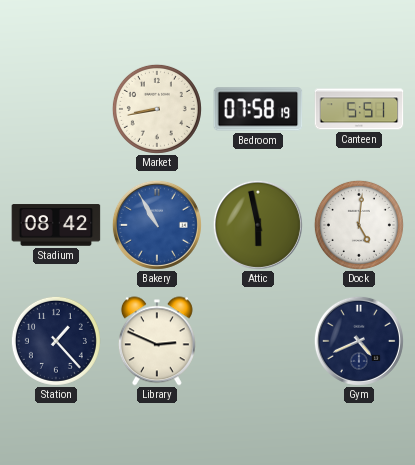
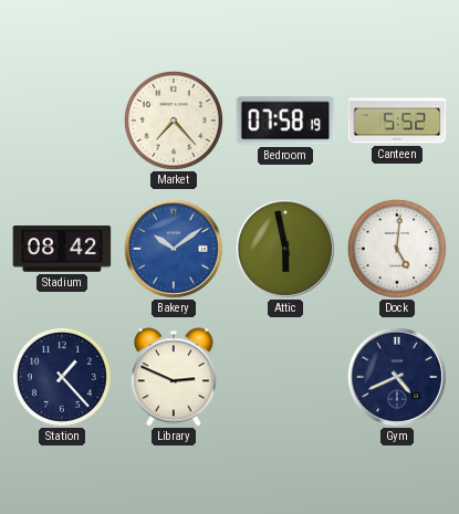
Market: 8:43 -> 7:23 (174, 120)
Canteen: 5:51 -> 5:52 (397, 120)
Bakery: 10:55 -> 10:09 (174, 249)
